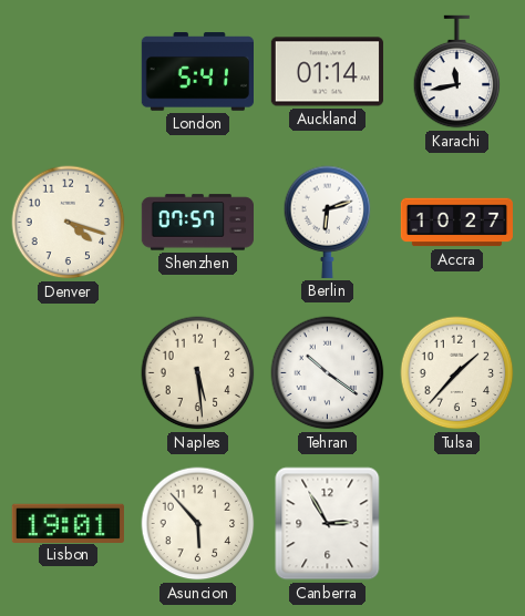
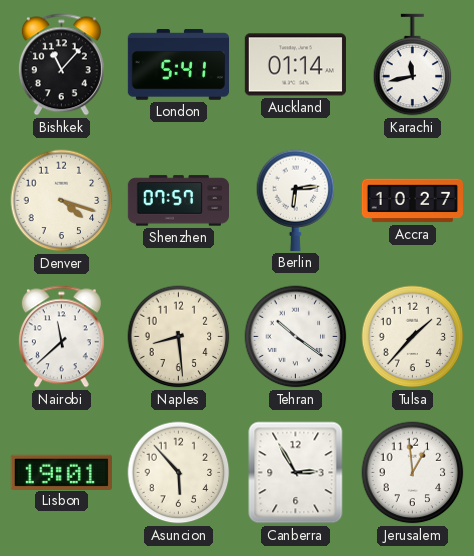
Bishkek: none -> 11:07 (61, 65)
Berlin: 6:12 -> 6:14 (296, 200)
Nairobi: none -> 11:38 (61, 337)
Naples: 5:29 -> 8:29 (179, 337)
Jerusalem: none -> 12:59 (413, 473)
